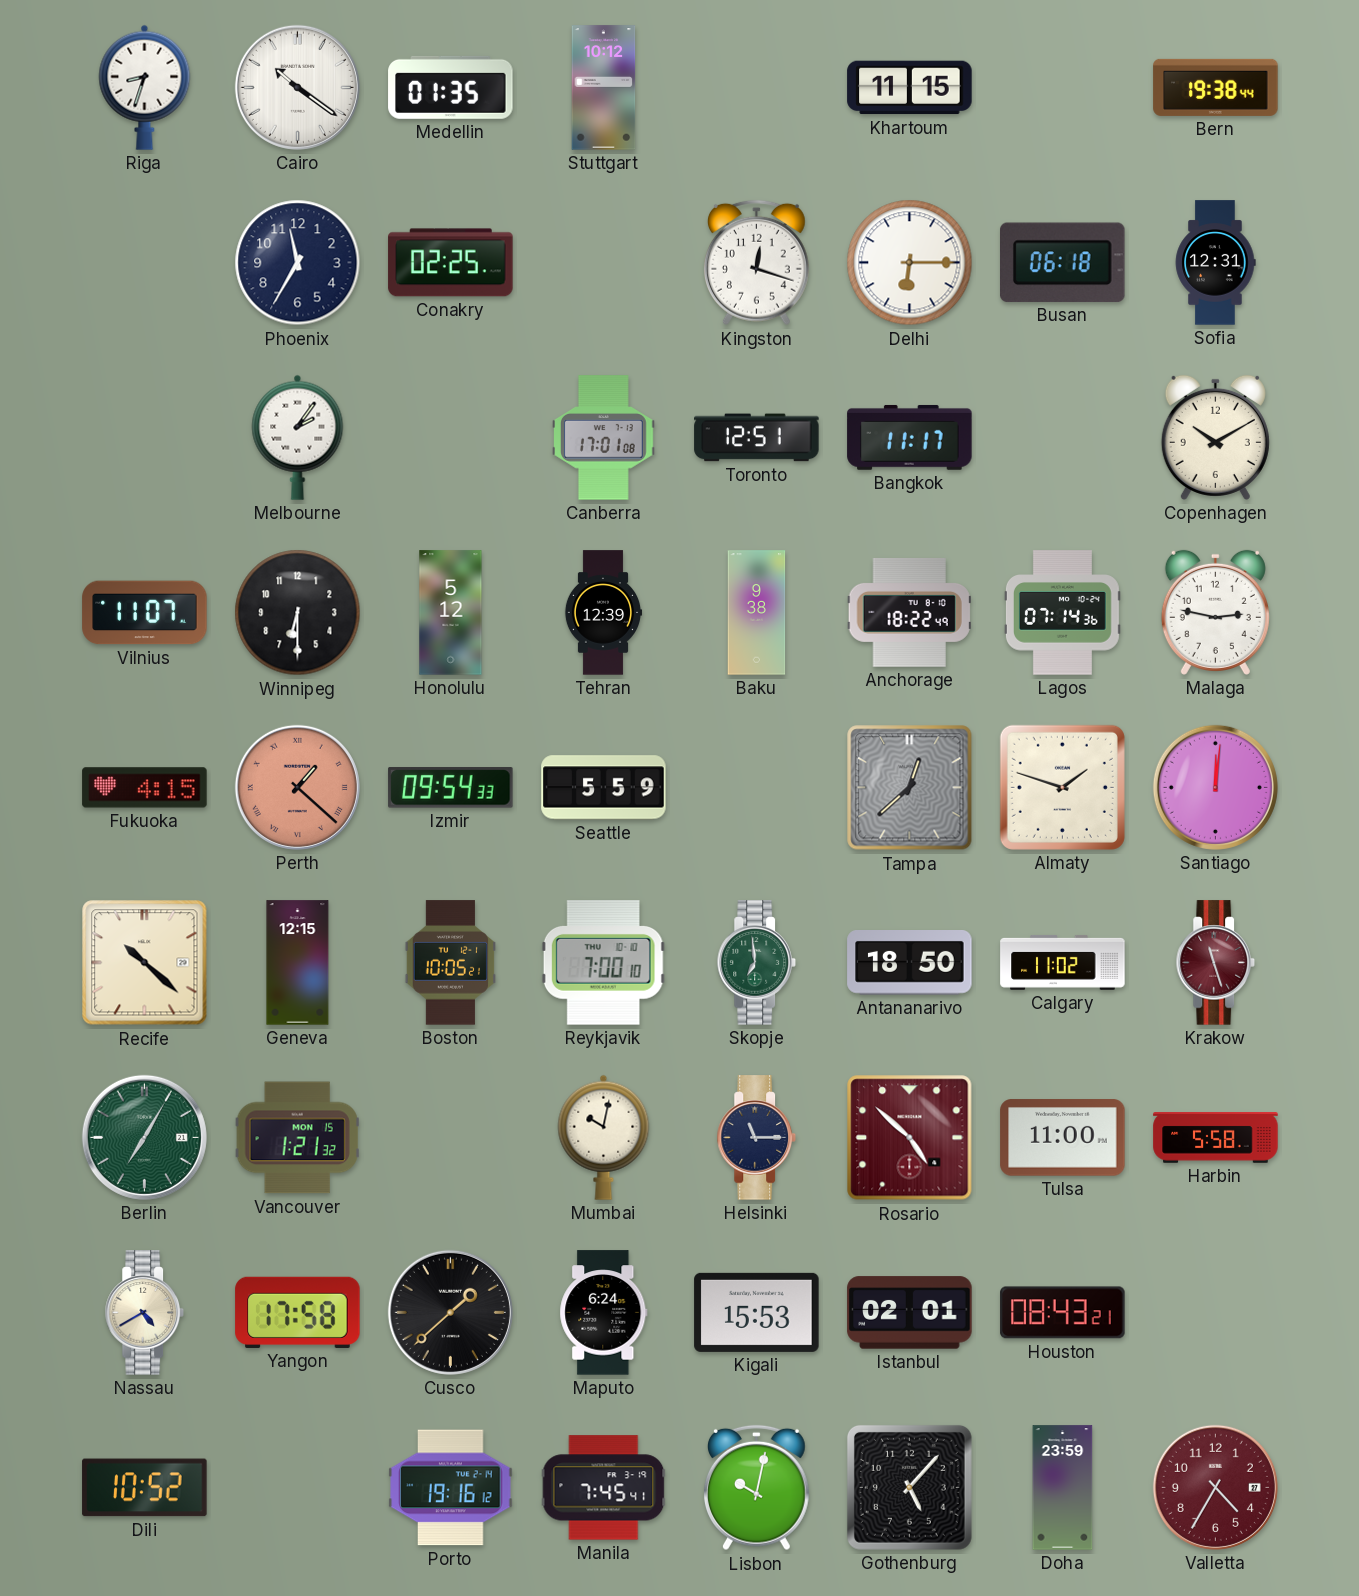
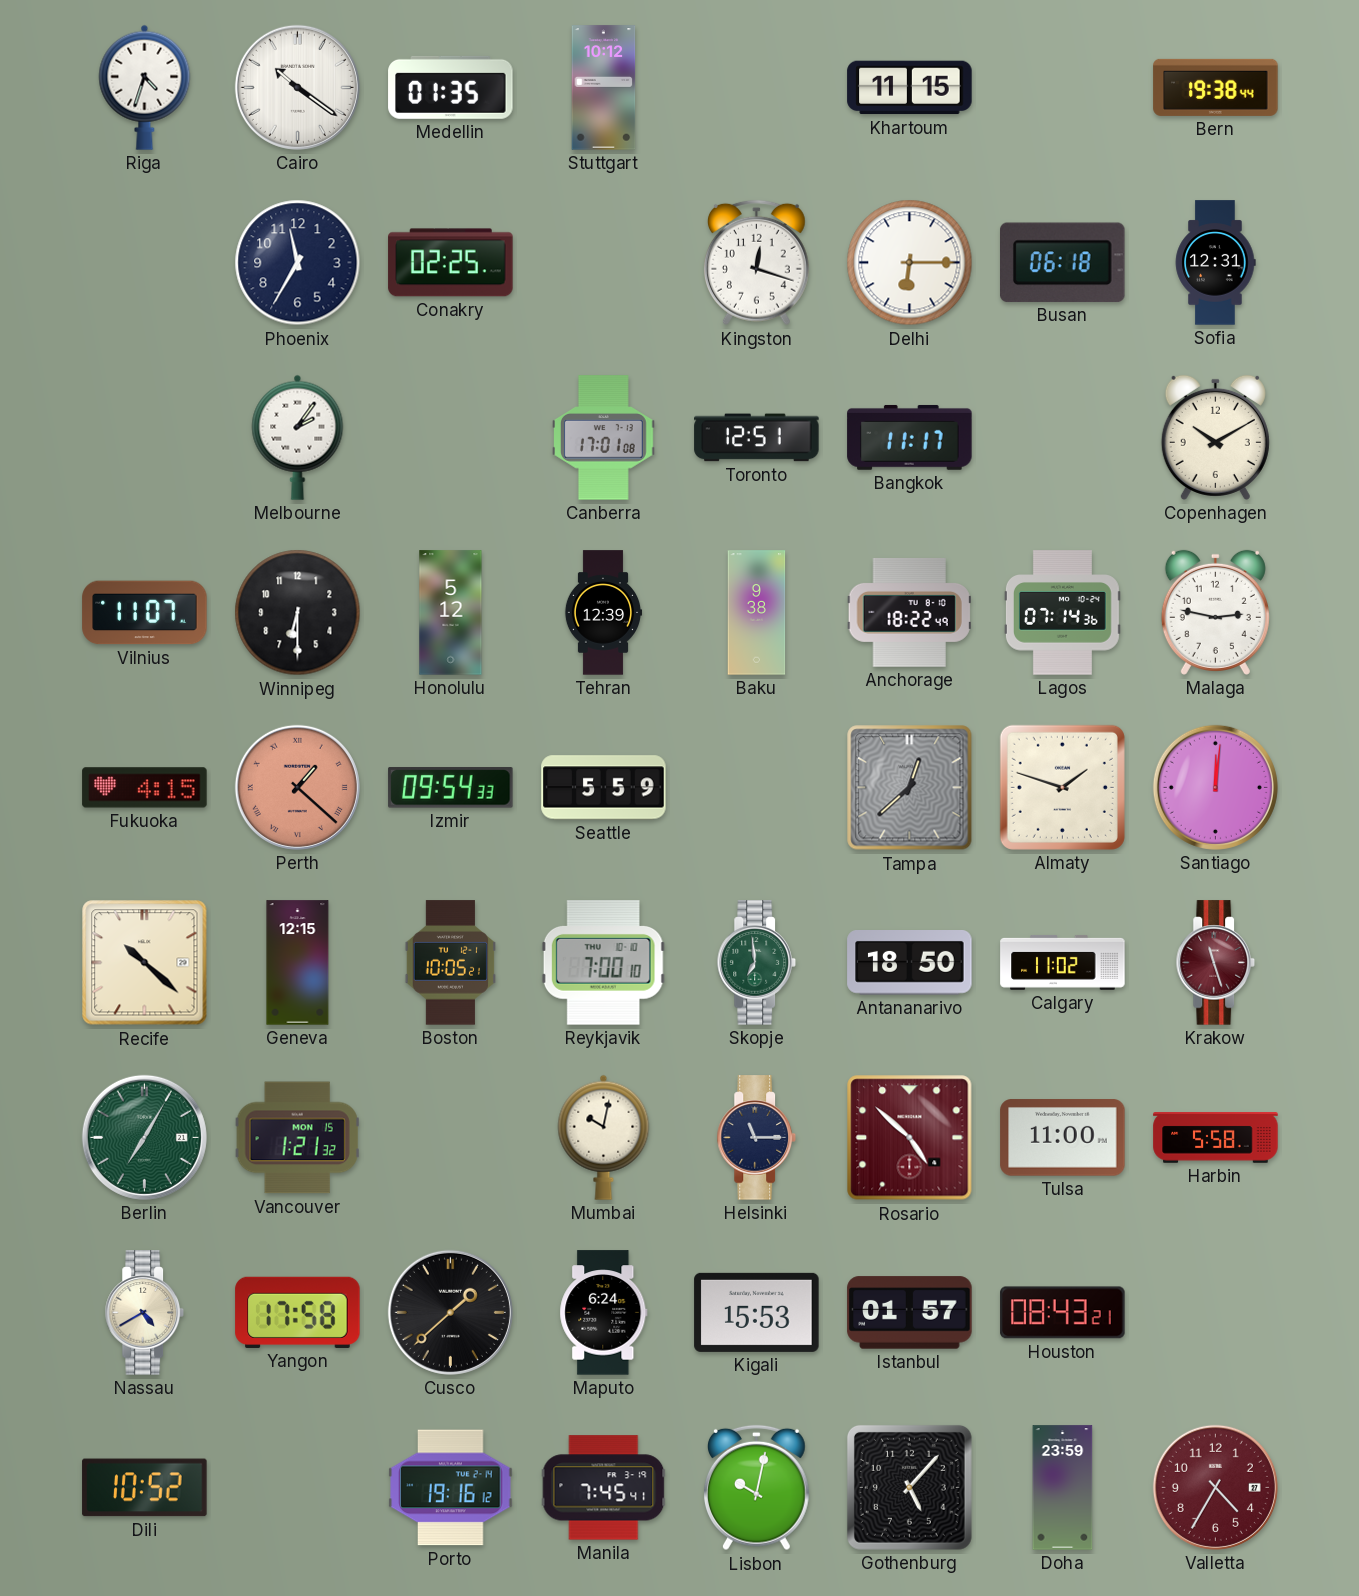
Riga: 8:33 -> 4:33 (145, 87)
Istanbul: 02:01 -> 01:57 (910, 1313)
